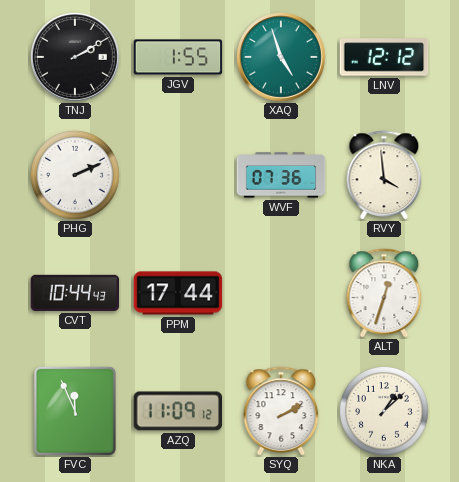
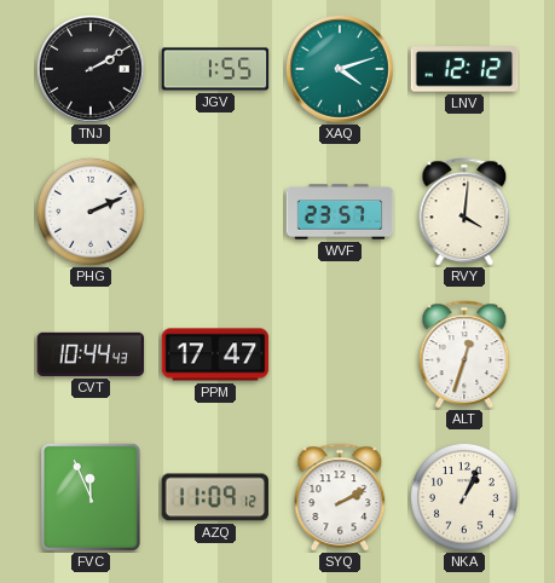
XAQ: 4:57 -> 4:12 (341, 70)
WVF: 07:36 -> 23:57 (340, 212)
RVY: 3:59 -> 4:01 (464, 212)
PPM: 17:44 -> 17:47 (215, 354)
NKA: 1:08 -> 1:04 (466, 498)
